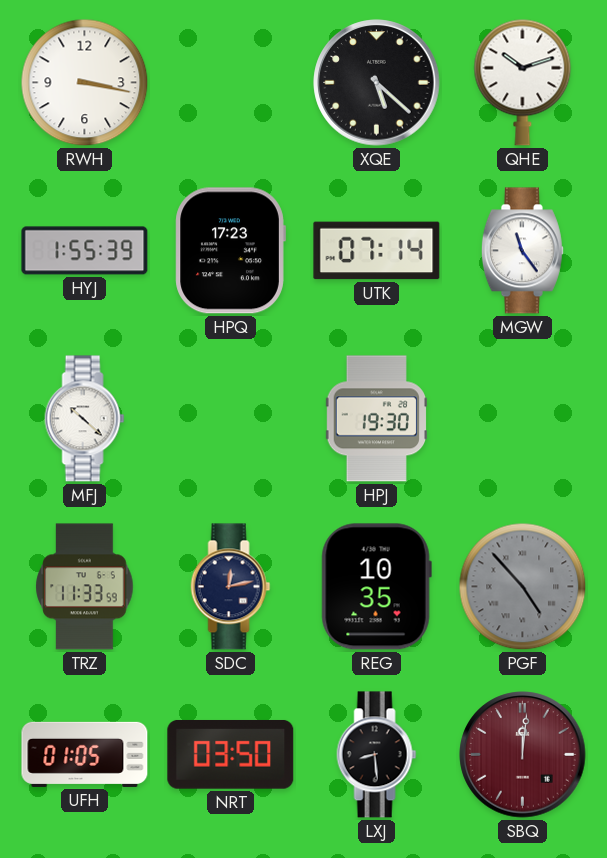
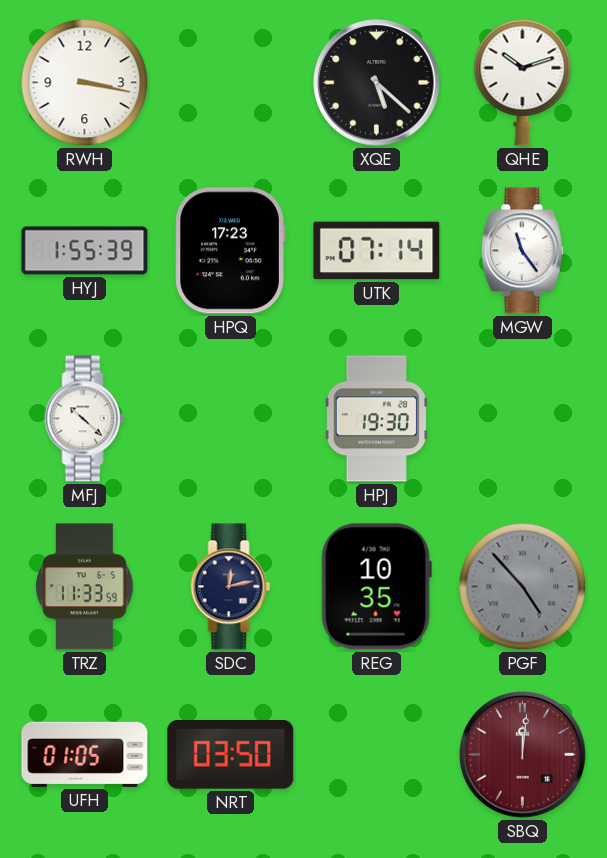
LXJ: 8:29 -> none (377, 755)
